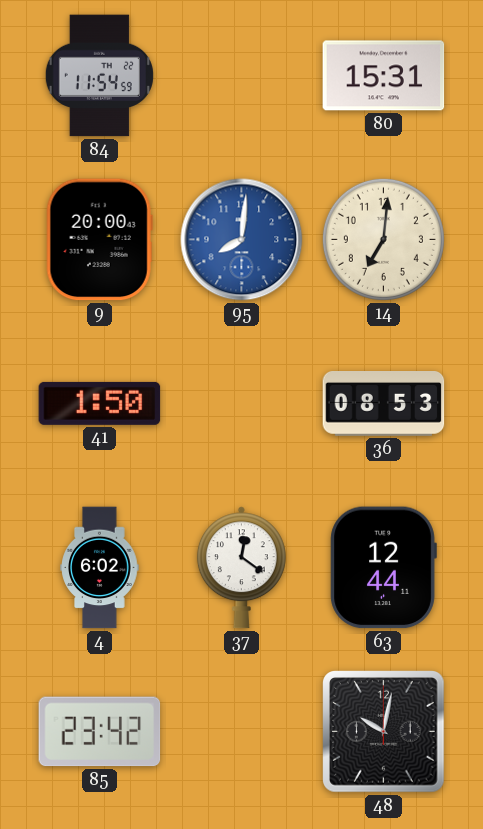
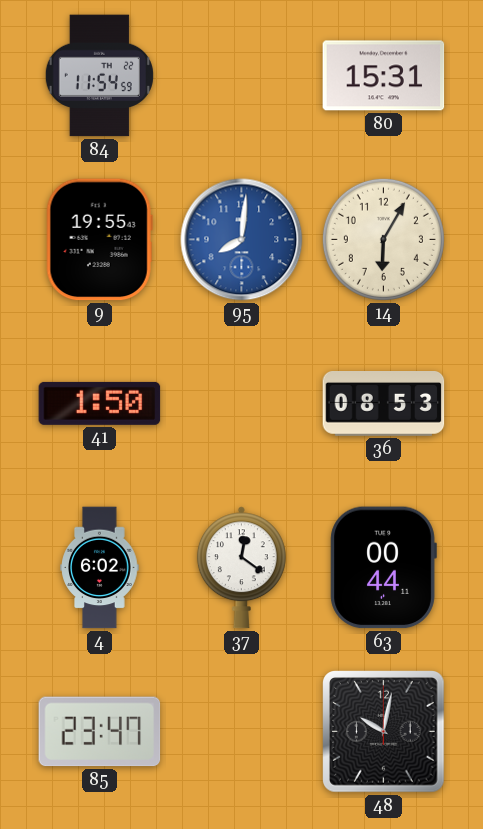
9: 20:00 -> 19:55 (99, 240)
14: 7:01 -> 6:05 (383, 239)
63: 12:44 -> 00:44 (383, 568)
85: 23:42 -> 23:47 (100, 732)
